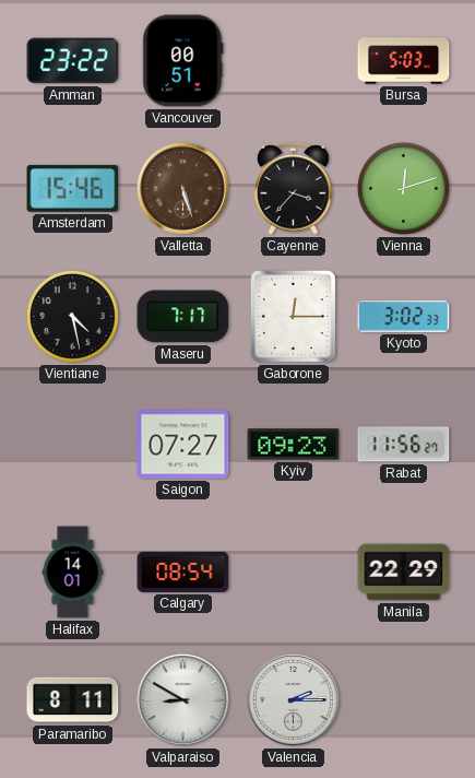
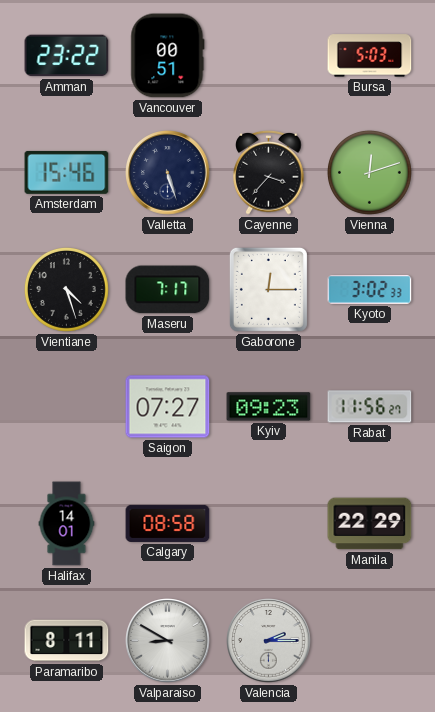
Valletta dial: brown -> navy (168, 173)
Vientiane: 4:28 -> 4:27 (66, 289)
Calgary: 08:54 -> 08:58 (168, 523)
